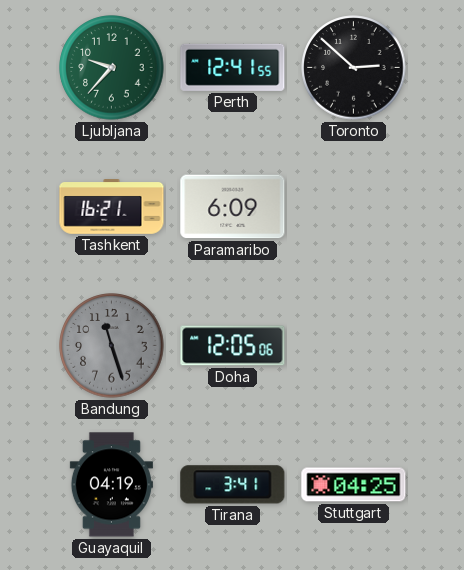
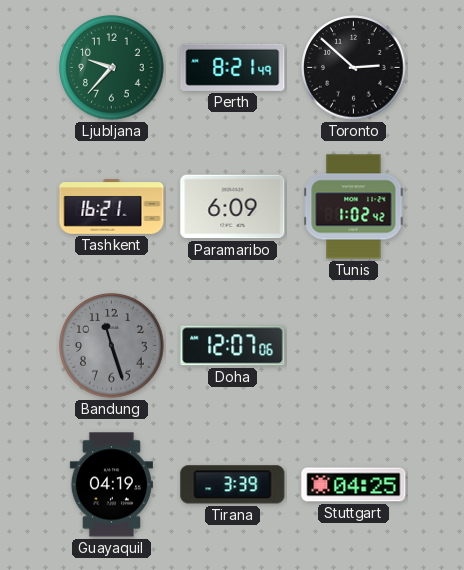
Perth: 12:41 -> 8:21 (233, 67)
Tunis: none -> 1:02 (354, 207)
Doha: 12:05 -> 12:07 (233, 346)
Tirana: 3:41 -> 3:39 (233, 485)
